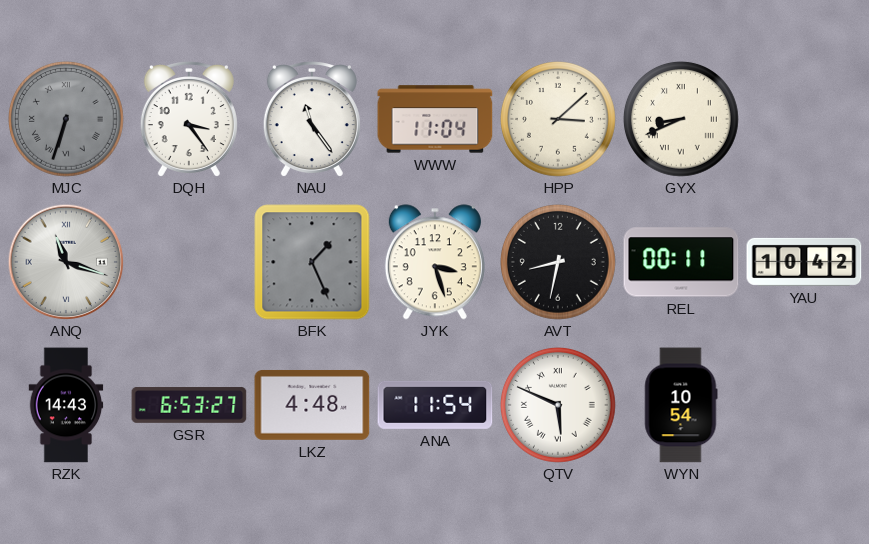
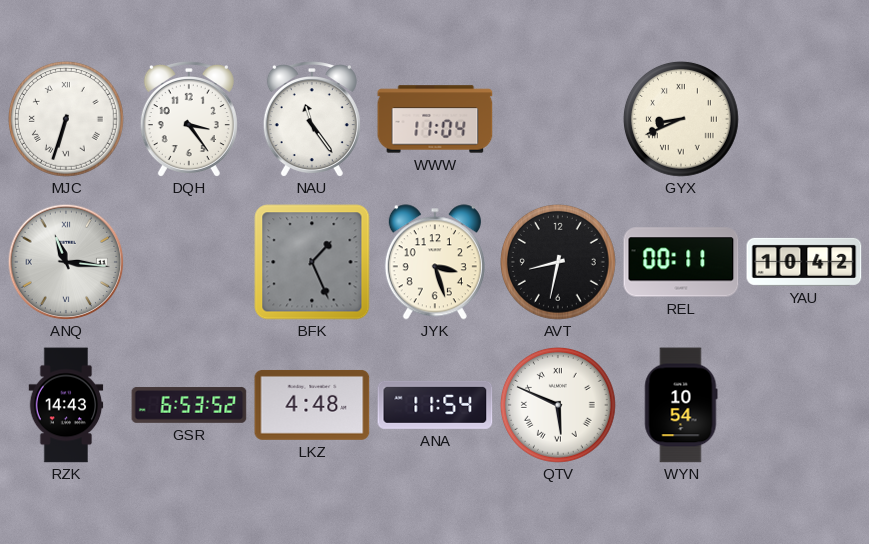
MJC dial: grey -> white (67, 120)
HPP: 3:08 -> none (559, 120)
ANQ: 11:18 -> 11:16 (66, 262)
GSR: 6:53:27 -> 6:53:52 (189, 405)
